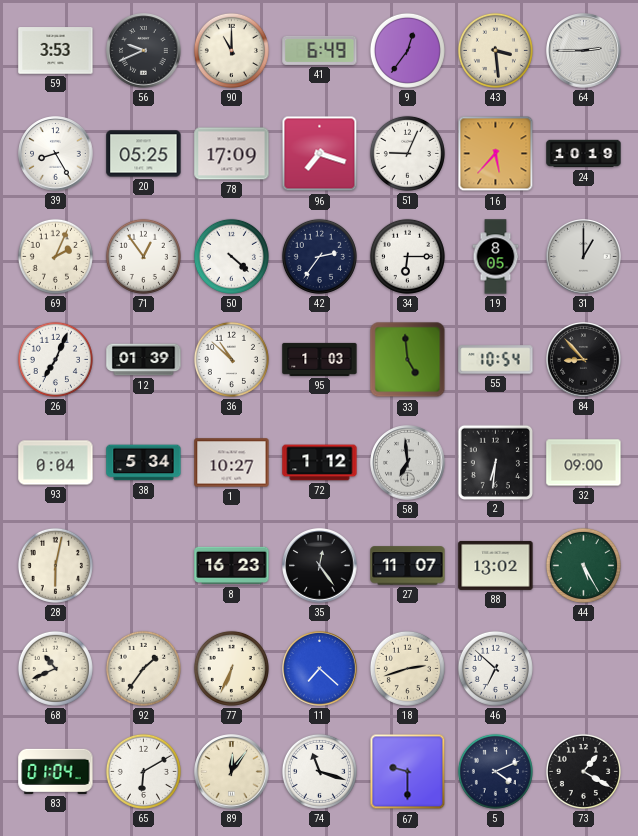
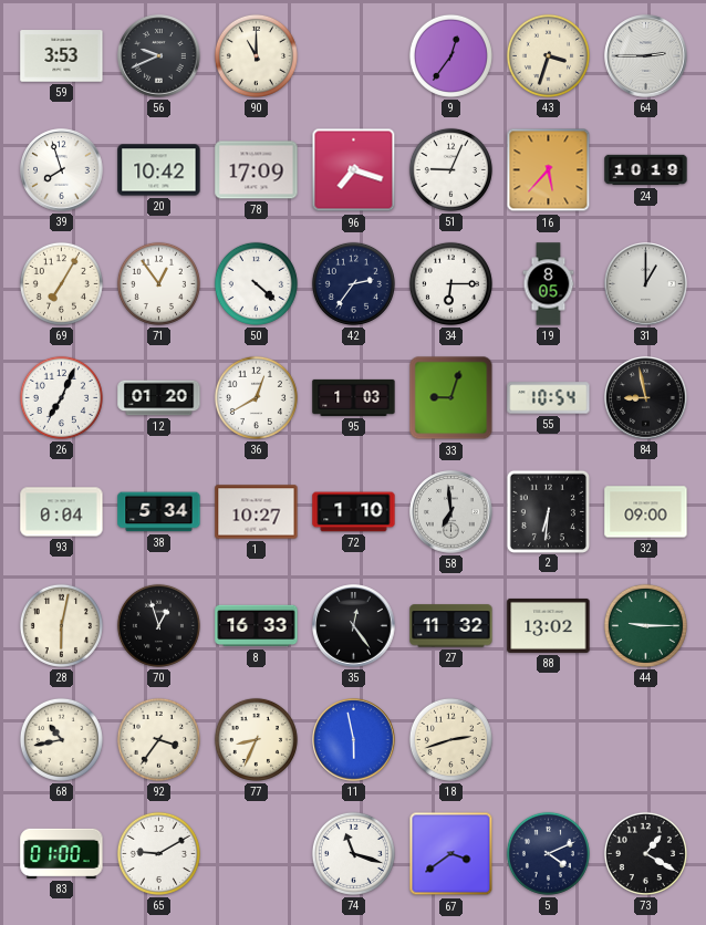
41: 6:49 -> none (320, 50)
43: 3:29 -> 3:33 (548, 55)
39: 8:25 -> 7:57 (62, 170)
20: 05:25 -> 10:42 (159, 170)
69: 2:04 -> 7:05 (61, 283)
12: 01:39 -> 01:20 (159, 398)
36: 10:52 -> 12:40 (256, 397)
33: 4:59 -> 9:03 (451, 398)
84: 8:53 -> 8:58 (646, 398)
72: 1:12 -> 1:10 (354, 512)
70: none -> 12:57 (158, 625)
8: 16:23 -> 16:33 (257, 626)
27: 11:07 -> 11:32 (451, 626)
44: 5:25 -> 9:15 (645, 625)
68: 10:41 -> 10:43 (61, 739)
92: 1:36 -> 3:36 (158, 739)
77: 6:34 -> 8:34 (256, 739)
11: 7:22 -> 5:58 (354, 740)
46: 6:52 -> none (495, 668)
83: 01:04 -> 01:00 (62, 853)
65: 6:10 -> 9:10 (158, 853)
89: 12:06 -> none (232, 772)
67: 9:30 -> 3:39 (451, 854)
